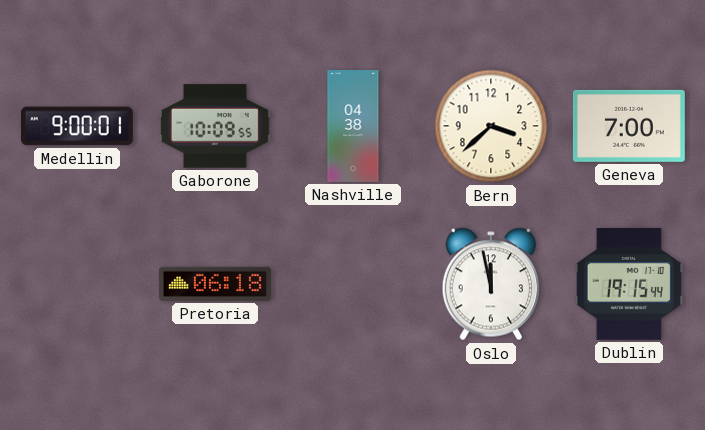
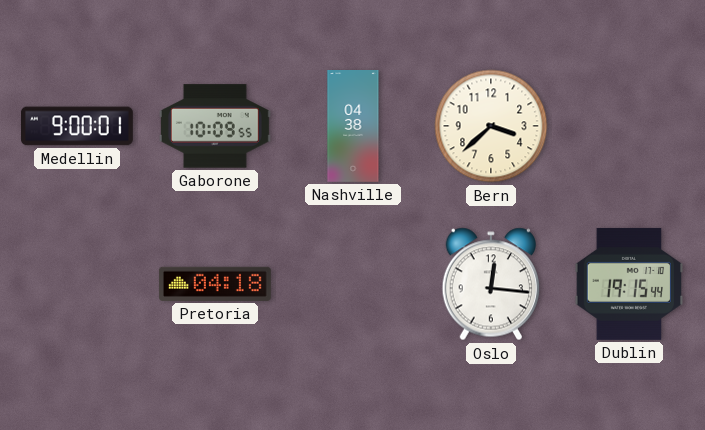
Geneva: 7:00 -> none (629, 126)
Pretoria: 06:18 -> 04:18 (215, 284)
Oslo: 11:58 -> 12:16 (491, 284)
